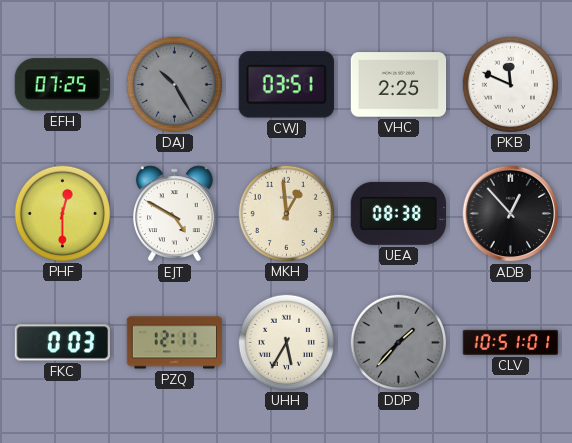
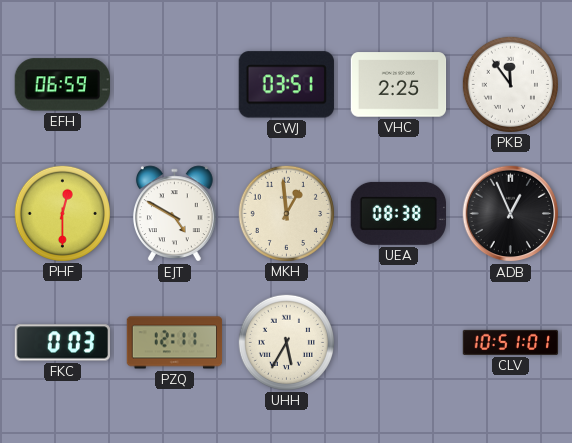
EFH: 07:25 -> 06:59 (62, 85)
DAJ: 10:25 -> none (174, 84)
PKB: 11:49 -> 11:54 (510, 84)
ADB: 12:53 -> 12:56 (511, 214)
DDP: 1:37 -> none (398, 342)
